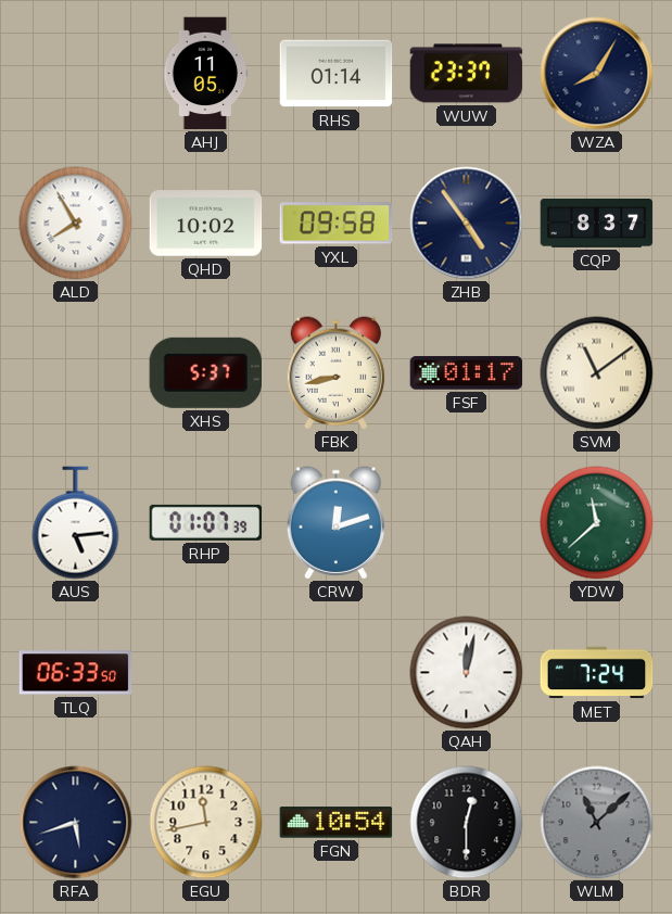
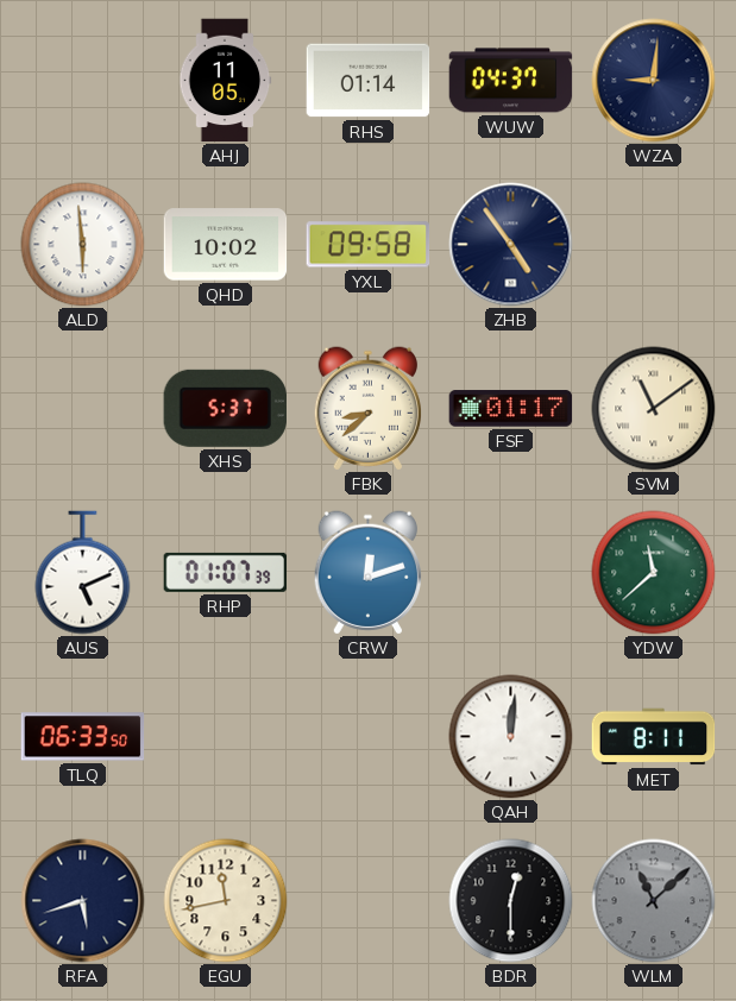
WUW: 23:37 -> 04:37 (511, 81)
WZA: 8:05 -> 9:01 (654, 81)
ALD: 7:55 -> 5:59 (83, 245)
CQP: 8:37 -> none (597, 224)
FBK: 8:43 -> 8:38 (367, 409)
AUS: 5:14 -> 5:11 (83, 573)
QAH: 12:02 -> 12:01 (511, 737)
MET: 7:24 -> 8:11 (654, 737)
FGN: 10:54 -> none (337, 823)
